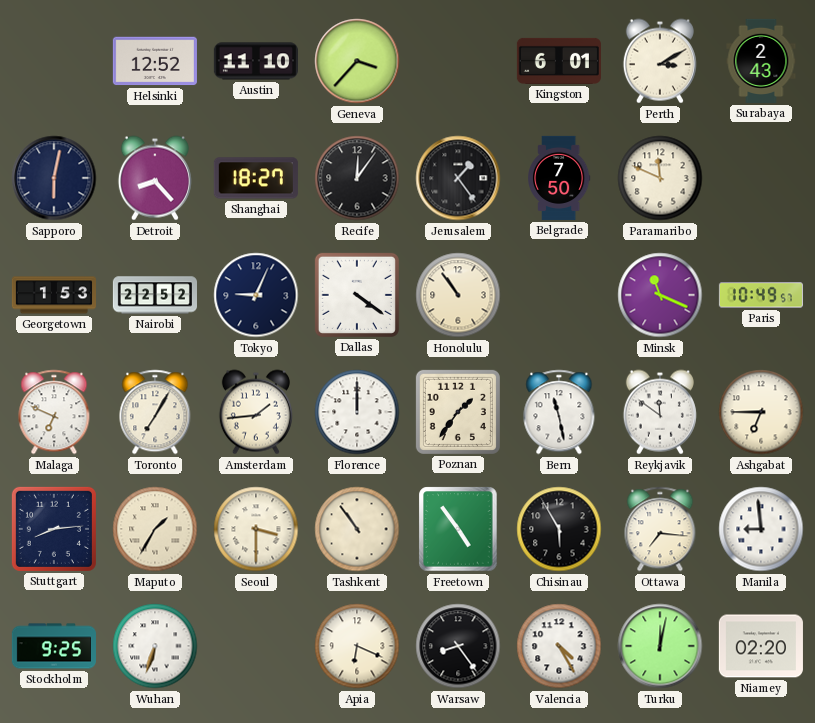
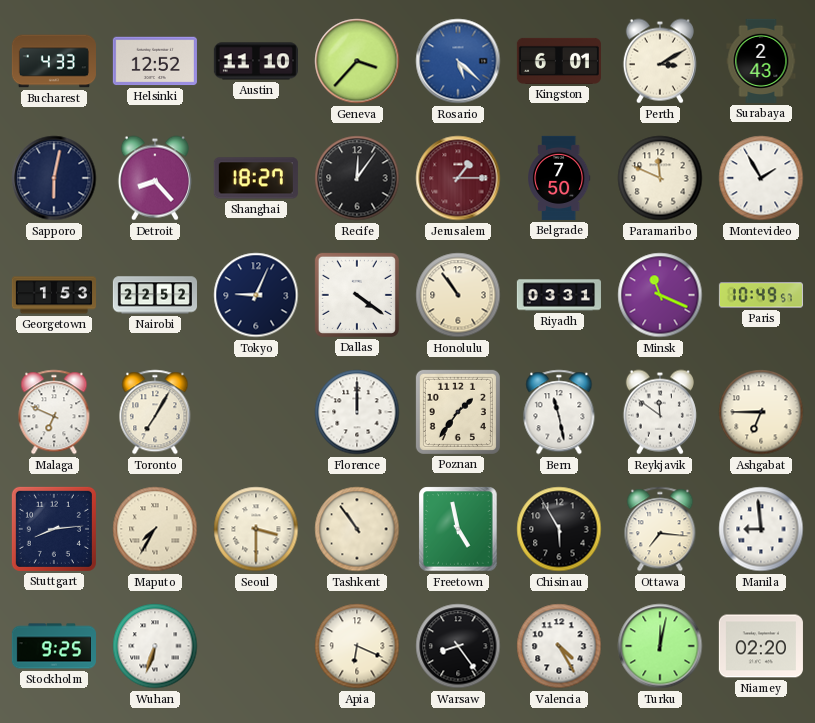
Bucharest: none -> 4:33 (54, 61)
Rosario: none -> 5:22 (458, 61)
Jerusalem: 1:24 -> 1:15 (458, 178)
Jerusalem dial: black -> burgundy (458, 178)
Montevideo: none -> 1:55 (761, 178)
Riyadh: none -> 03:31 (559, 295)
Amsterdam: 1:44 -> none (256, 412)
Maputo: 1:35 -> 7:35 (155, 529)
Freetown: 4:54 -> 4:58 (458, 529)
